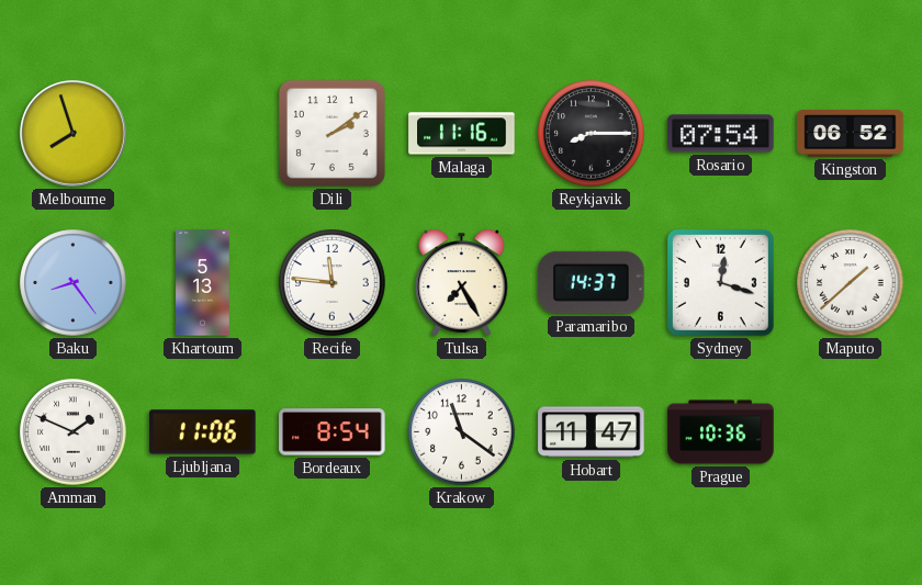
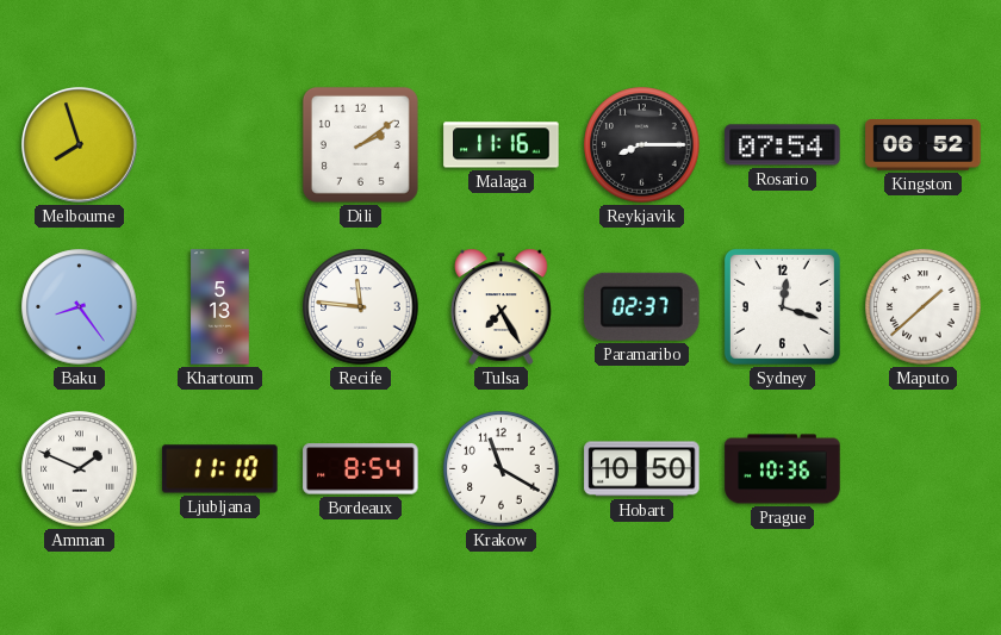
Paramaribo: 14:37 -> 02:37 (642, 306)
Ljubljana: 11:06 -> 11:10 (220, 469)
Krakow: 11:21 -> 11:20 (502, 469)
Hobart: 11:47 -> 10:50 (642, 469)
